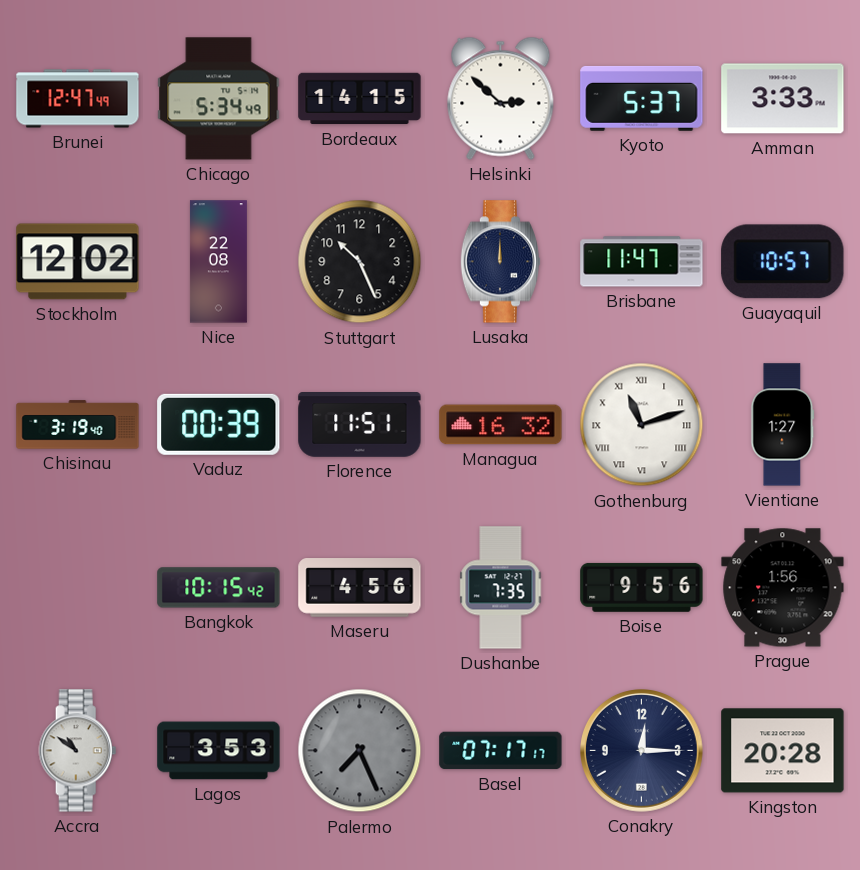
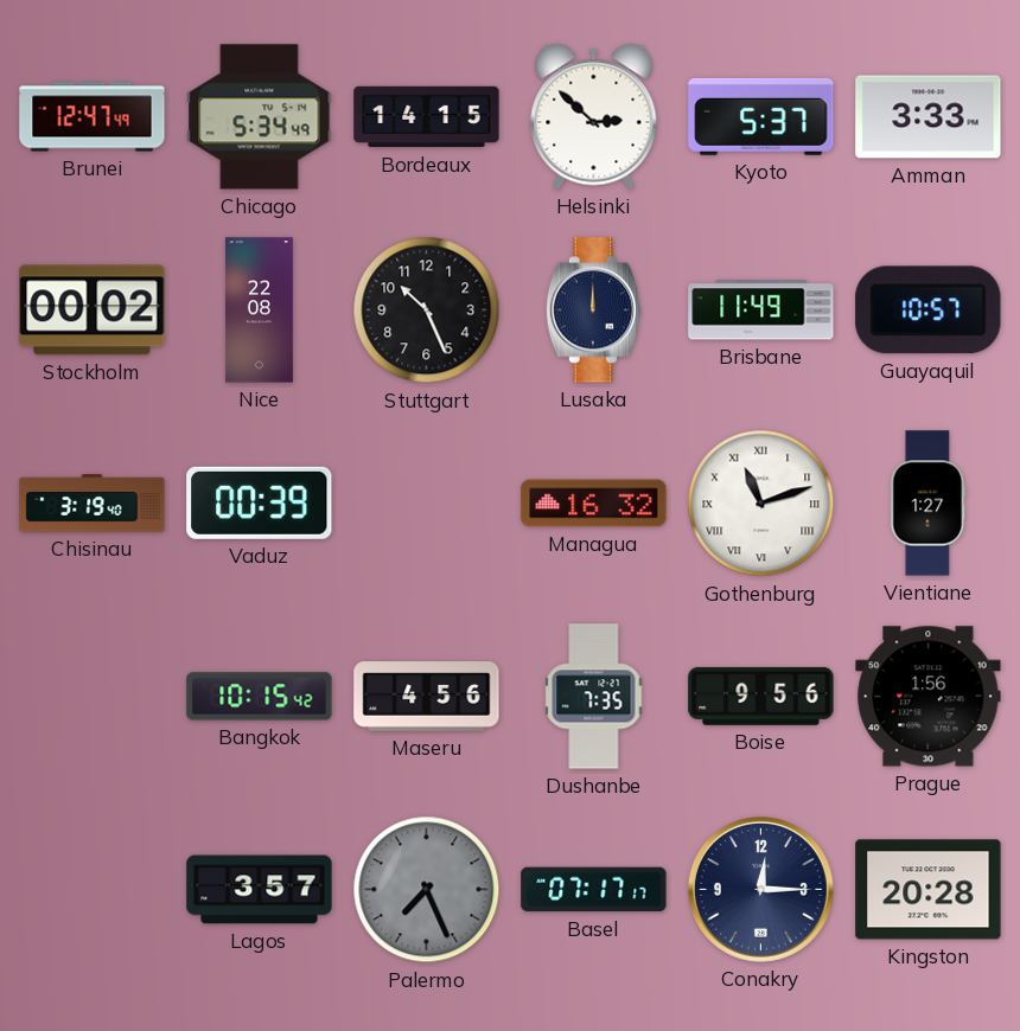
Stockholm: 12:02 -> 00:02 (93, 310)
Brisbane: 11:47 -> 11:49 (761, 310)
Florence: 11:51 -> none (360, 425)
Accra: 10:51 -> none (78, 751)
Lagos: 3:53 -> 3:57 (260, 890)
